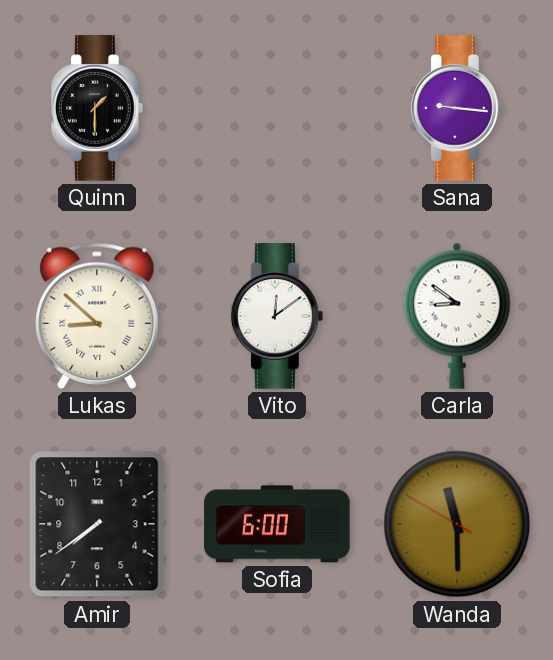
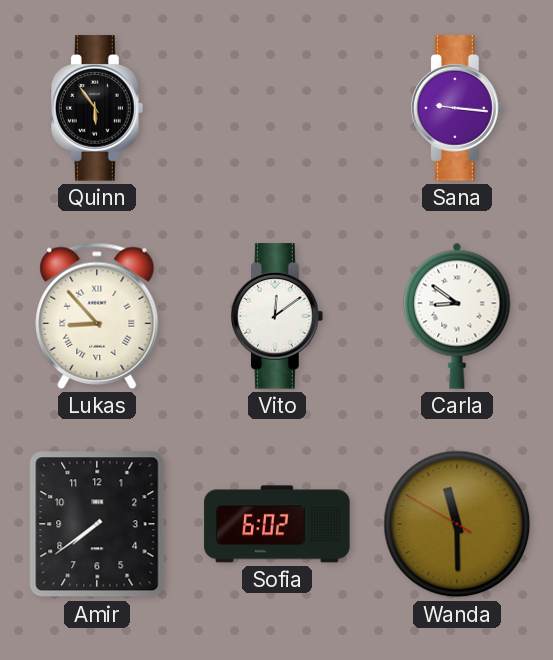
Quinn: 1:30 -> 5:54 (97, 108)
Lukas: 8:52 -> 8:53 (97, 316)
Sofia: 6:00 -> 6:02 (277, 524)
